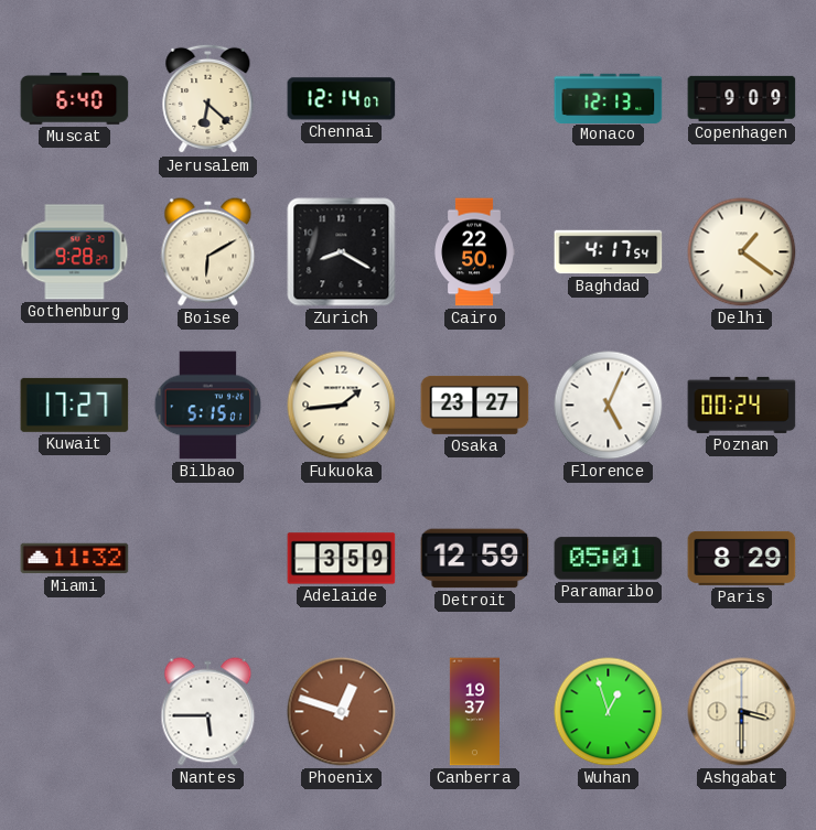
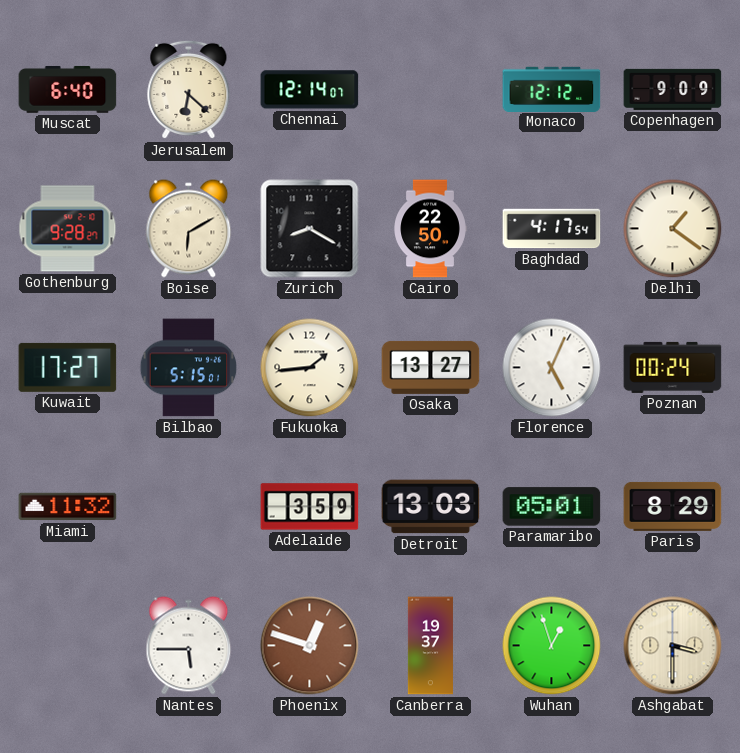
Monaco: 12:13 -> 12:12 (552, 89)
Osaka: 23:27 -> 13:27 (431, 367)
Detroit: 12:59 -> 13:03 (431, 507)
